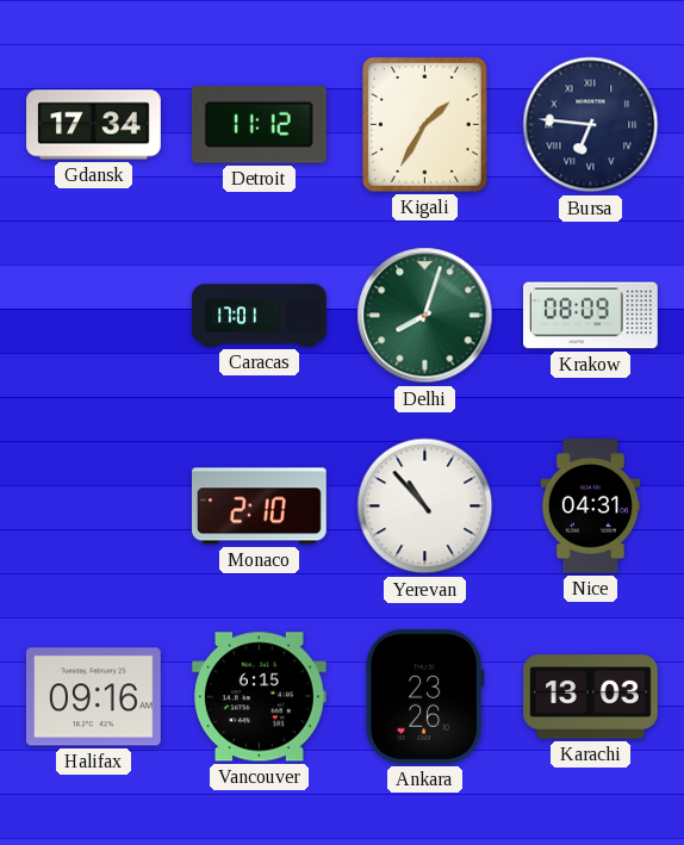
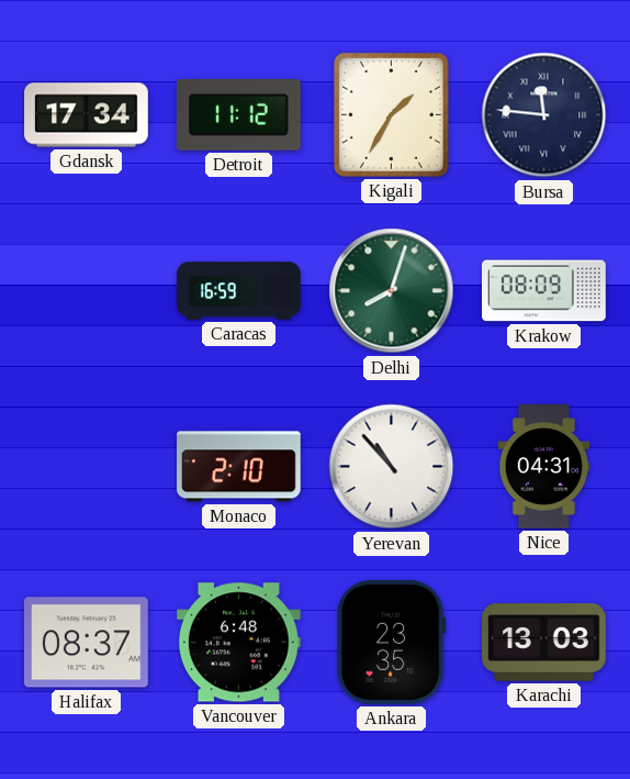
Bursa: 6:46 -> 11:46 (544, 115)
Caracas: 17:01 -> 16:59 (239, 291)
Halifax: 09:16 -> 08:37 (86, 643)
Vancouver: 6:15 -> 6:48 (238, 643)
Ankara: 23:26 -> 23:35 (391, 642)
